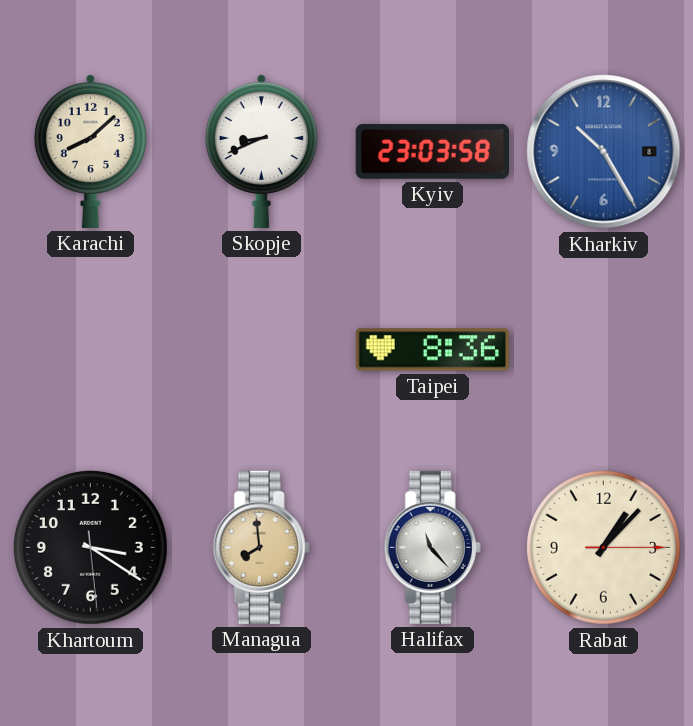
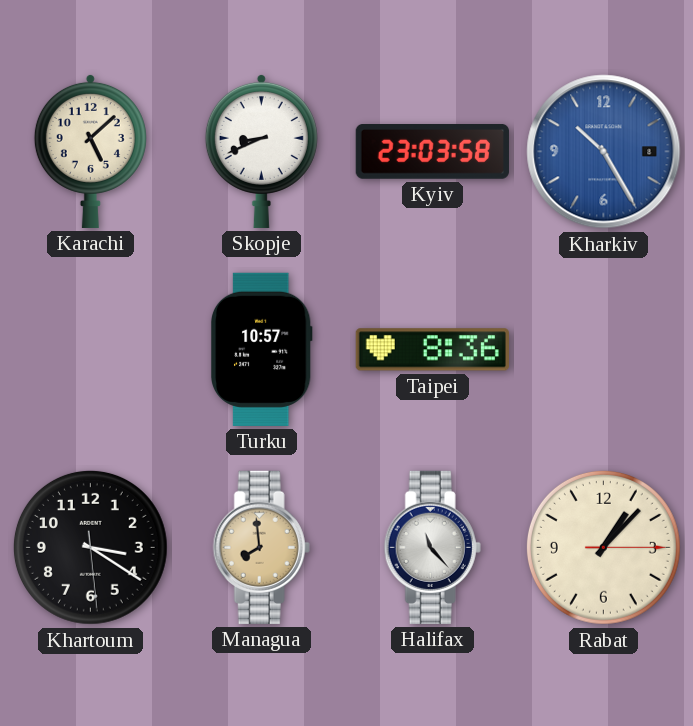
Karachi: 8:08 -> 5:08 (90, 151)
Turku: none -> 10:57 (261, 349)
